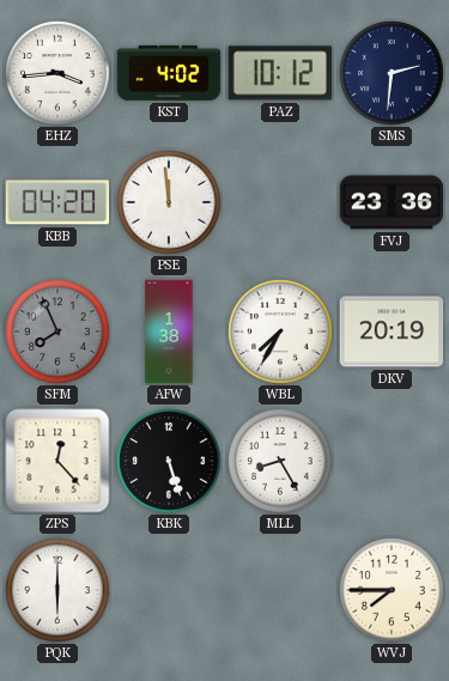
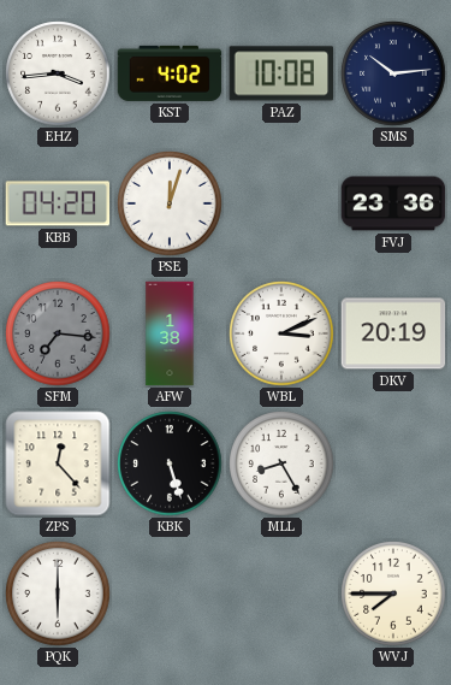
PAZ: 10:12 -> 10:08 (281, 73)
SMS: 2:31 -> 10:14 (393, 73)
PSE: 11:59 -> 12:03 (170, 203)
SFM: 7:56 -> 7:16 (58, 333)
WBL: 7:35 -> 3:11 (281, 333)
